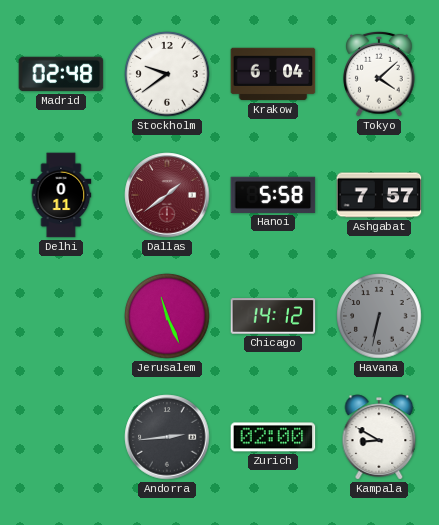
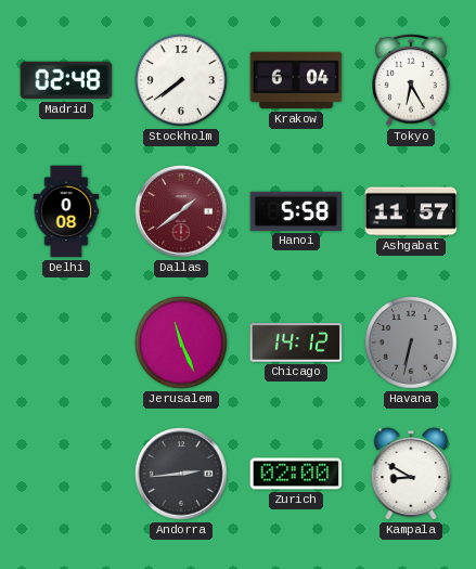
Stockholm: 9:39 -> 7:39 (181, 80)
Tokyo: 4:08 -> 6:25 (411, 80)
Delhi: 0:11 -> 0:08 (66, 211)
Ashgabat: 7:57 -> 11:57 (411, 211)
